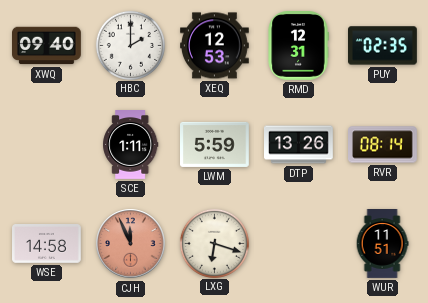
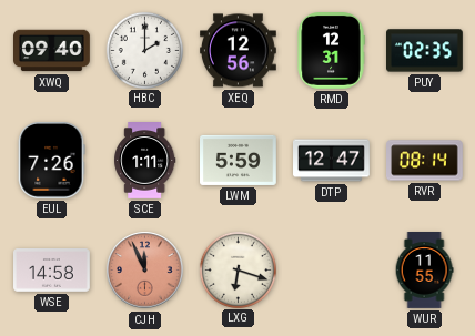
XEQ: 12:53 -> 12:56 (239, 51)
EUL: none -> 7:26 (51, 160)
DTP: 13:26 -> 12:47 (332, 161)
WUR: 11:51 -> 11:55 (424, 271)
